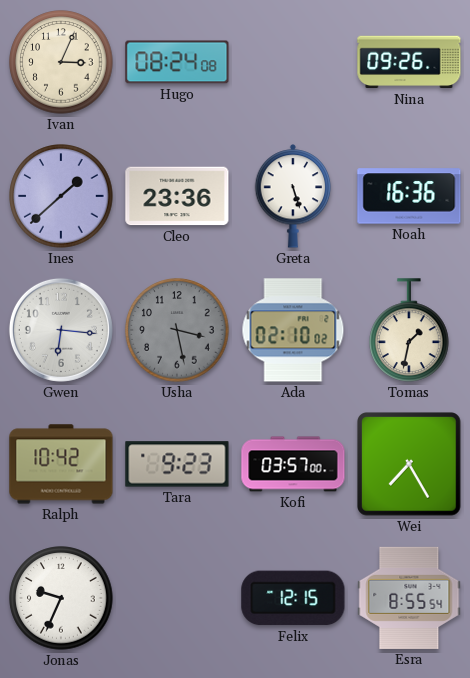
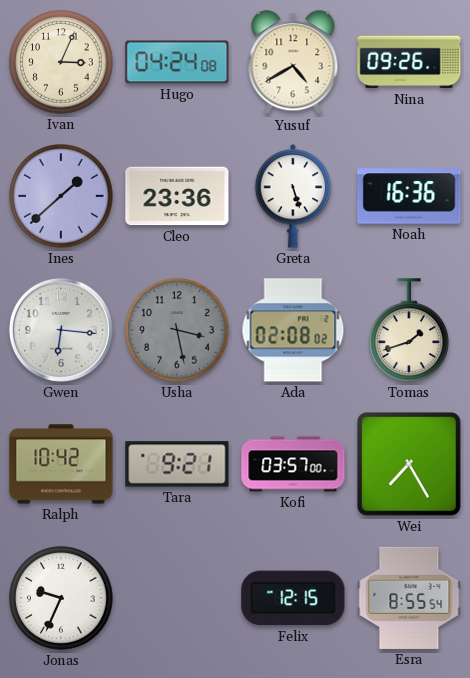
Hugo: 08:24 -> 04:24 (177, 62)
Yusuf: none -> 4:40 (293, 63)
Ada: 02:10 -> 02:08 (293, 330)
Tomas: 1:32 -> 1:42 (409, 330)
Tara: 9:23 -> 9:21 (177, 464)
